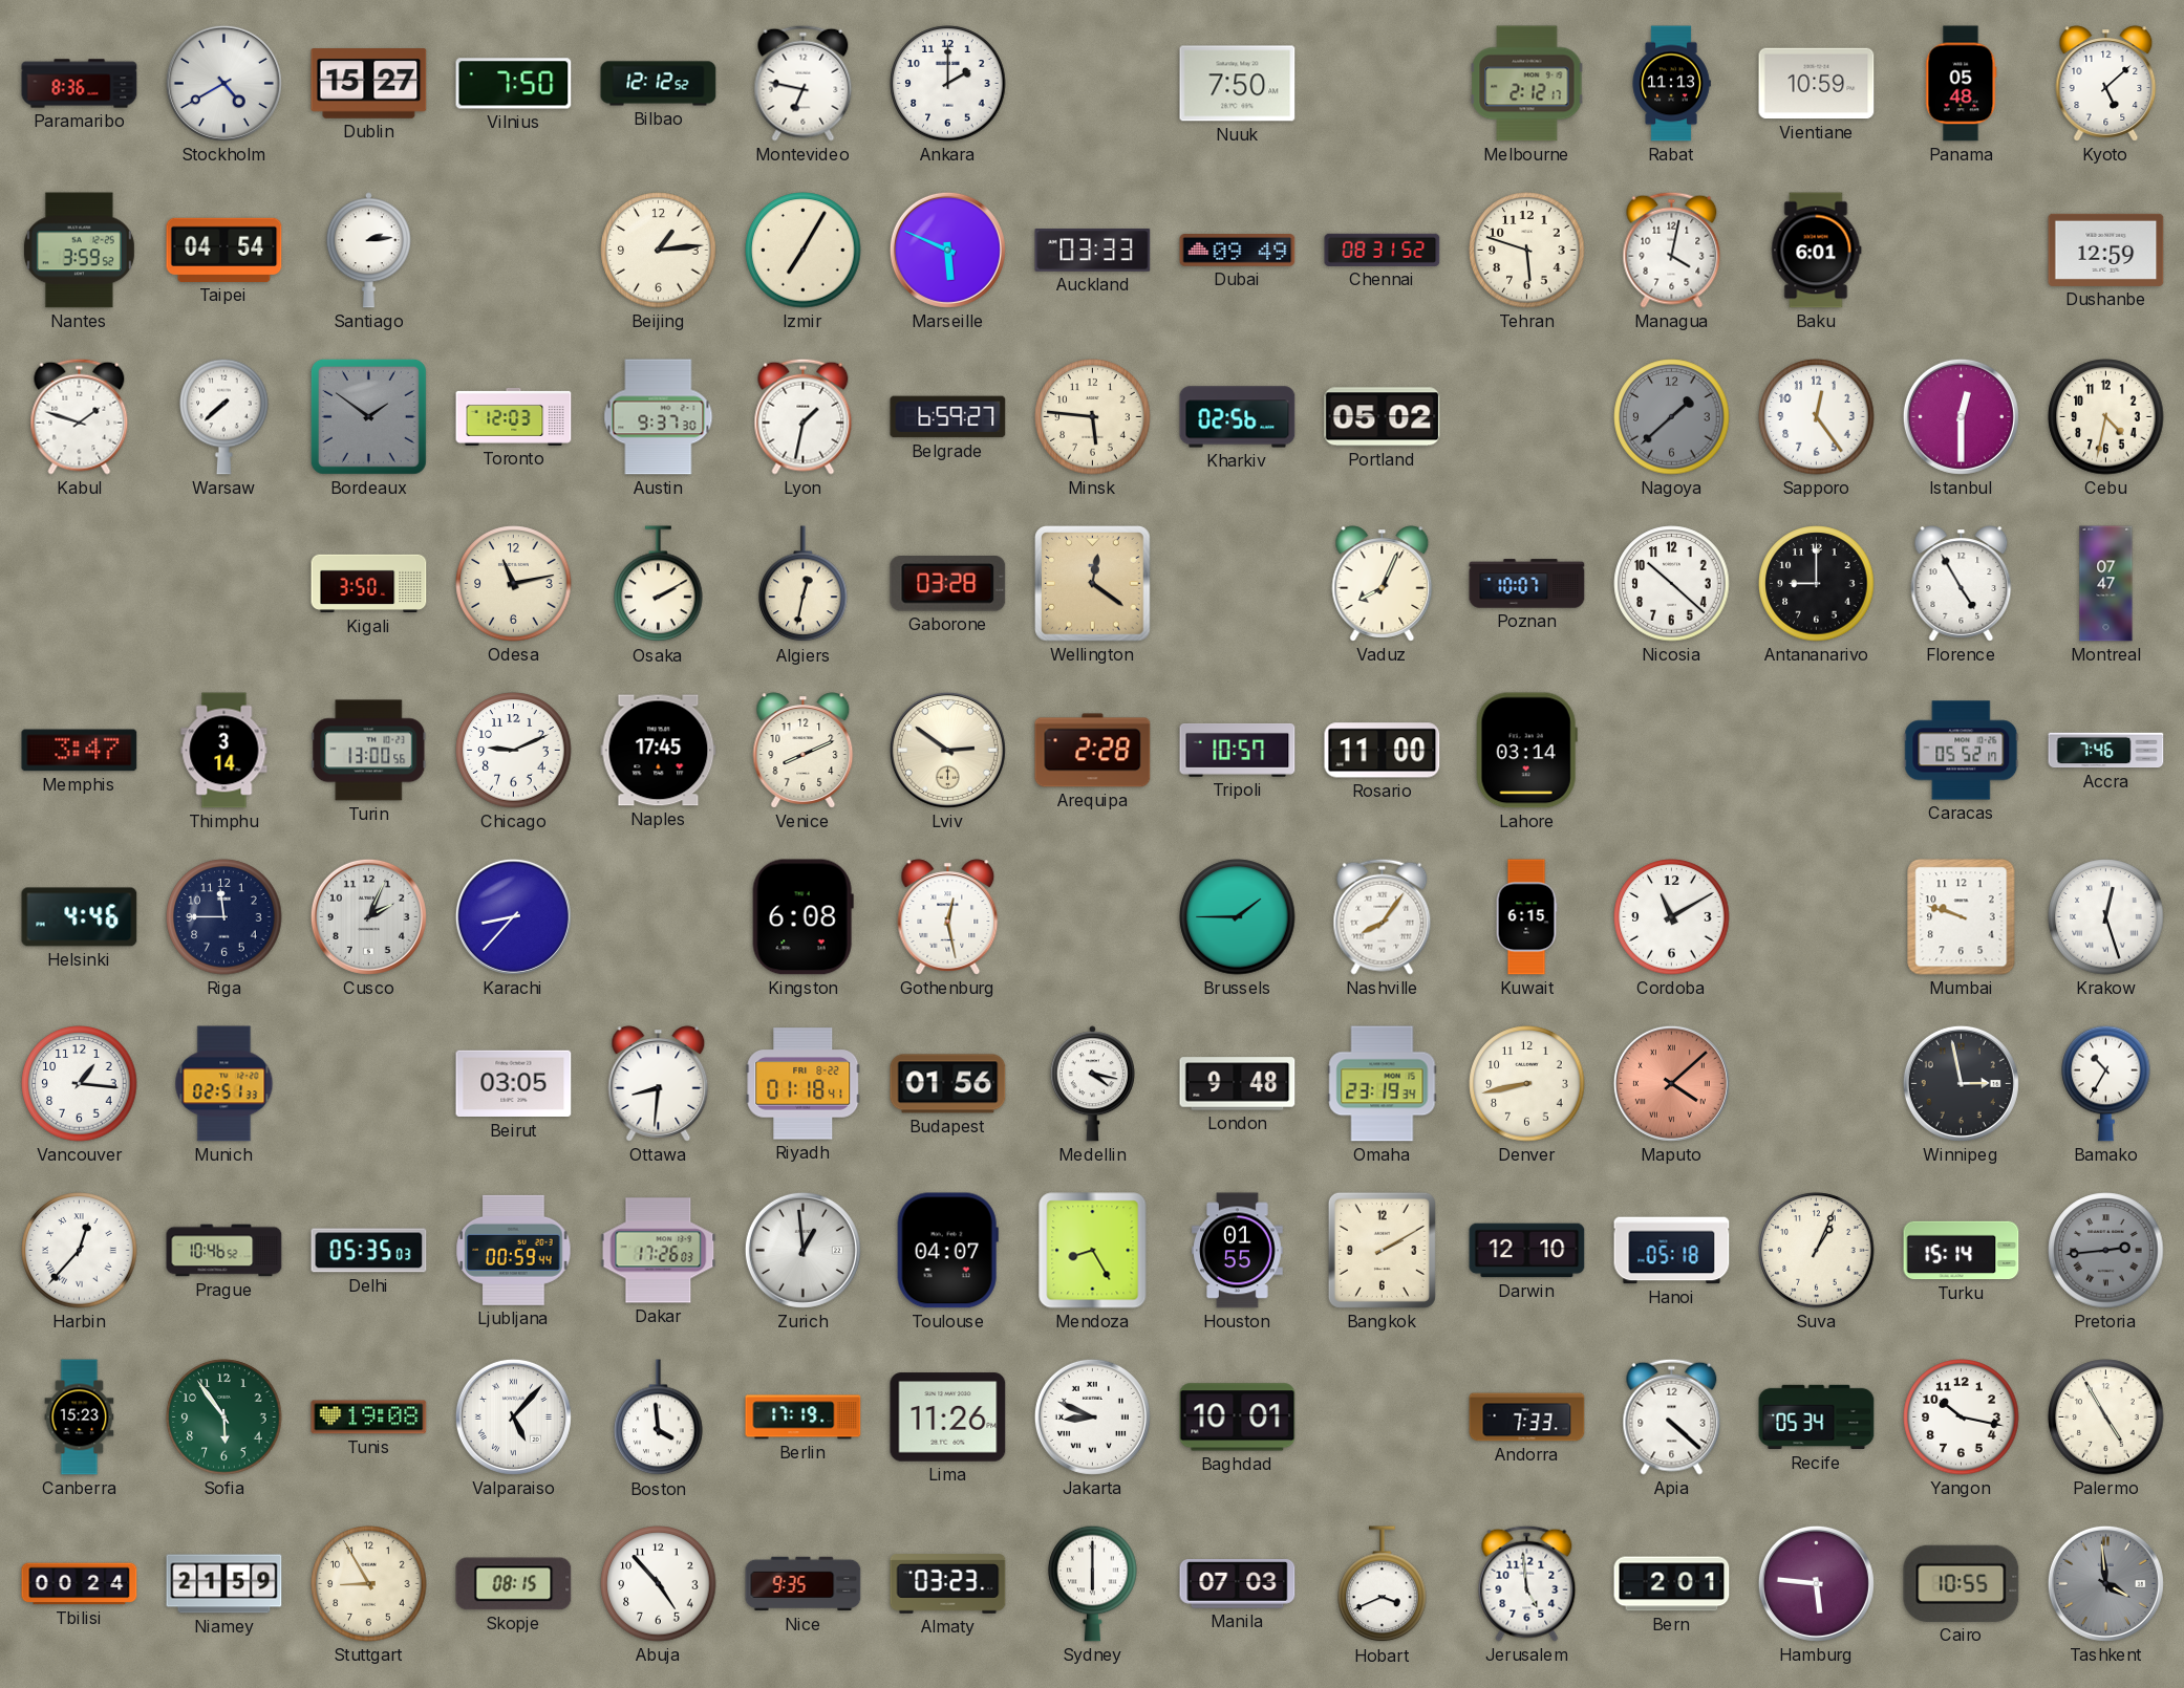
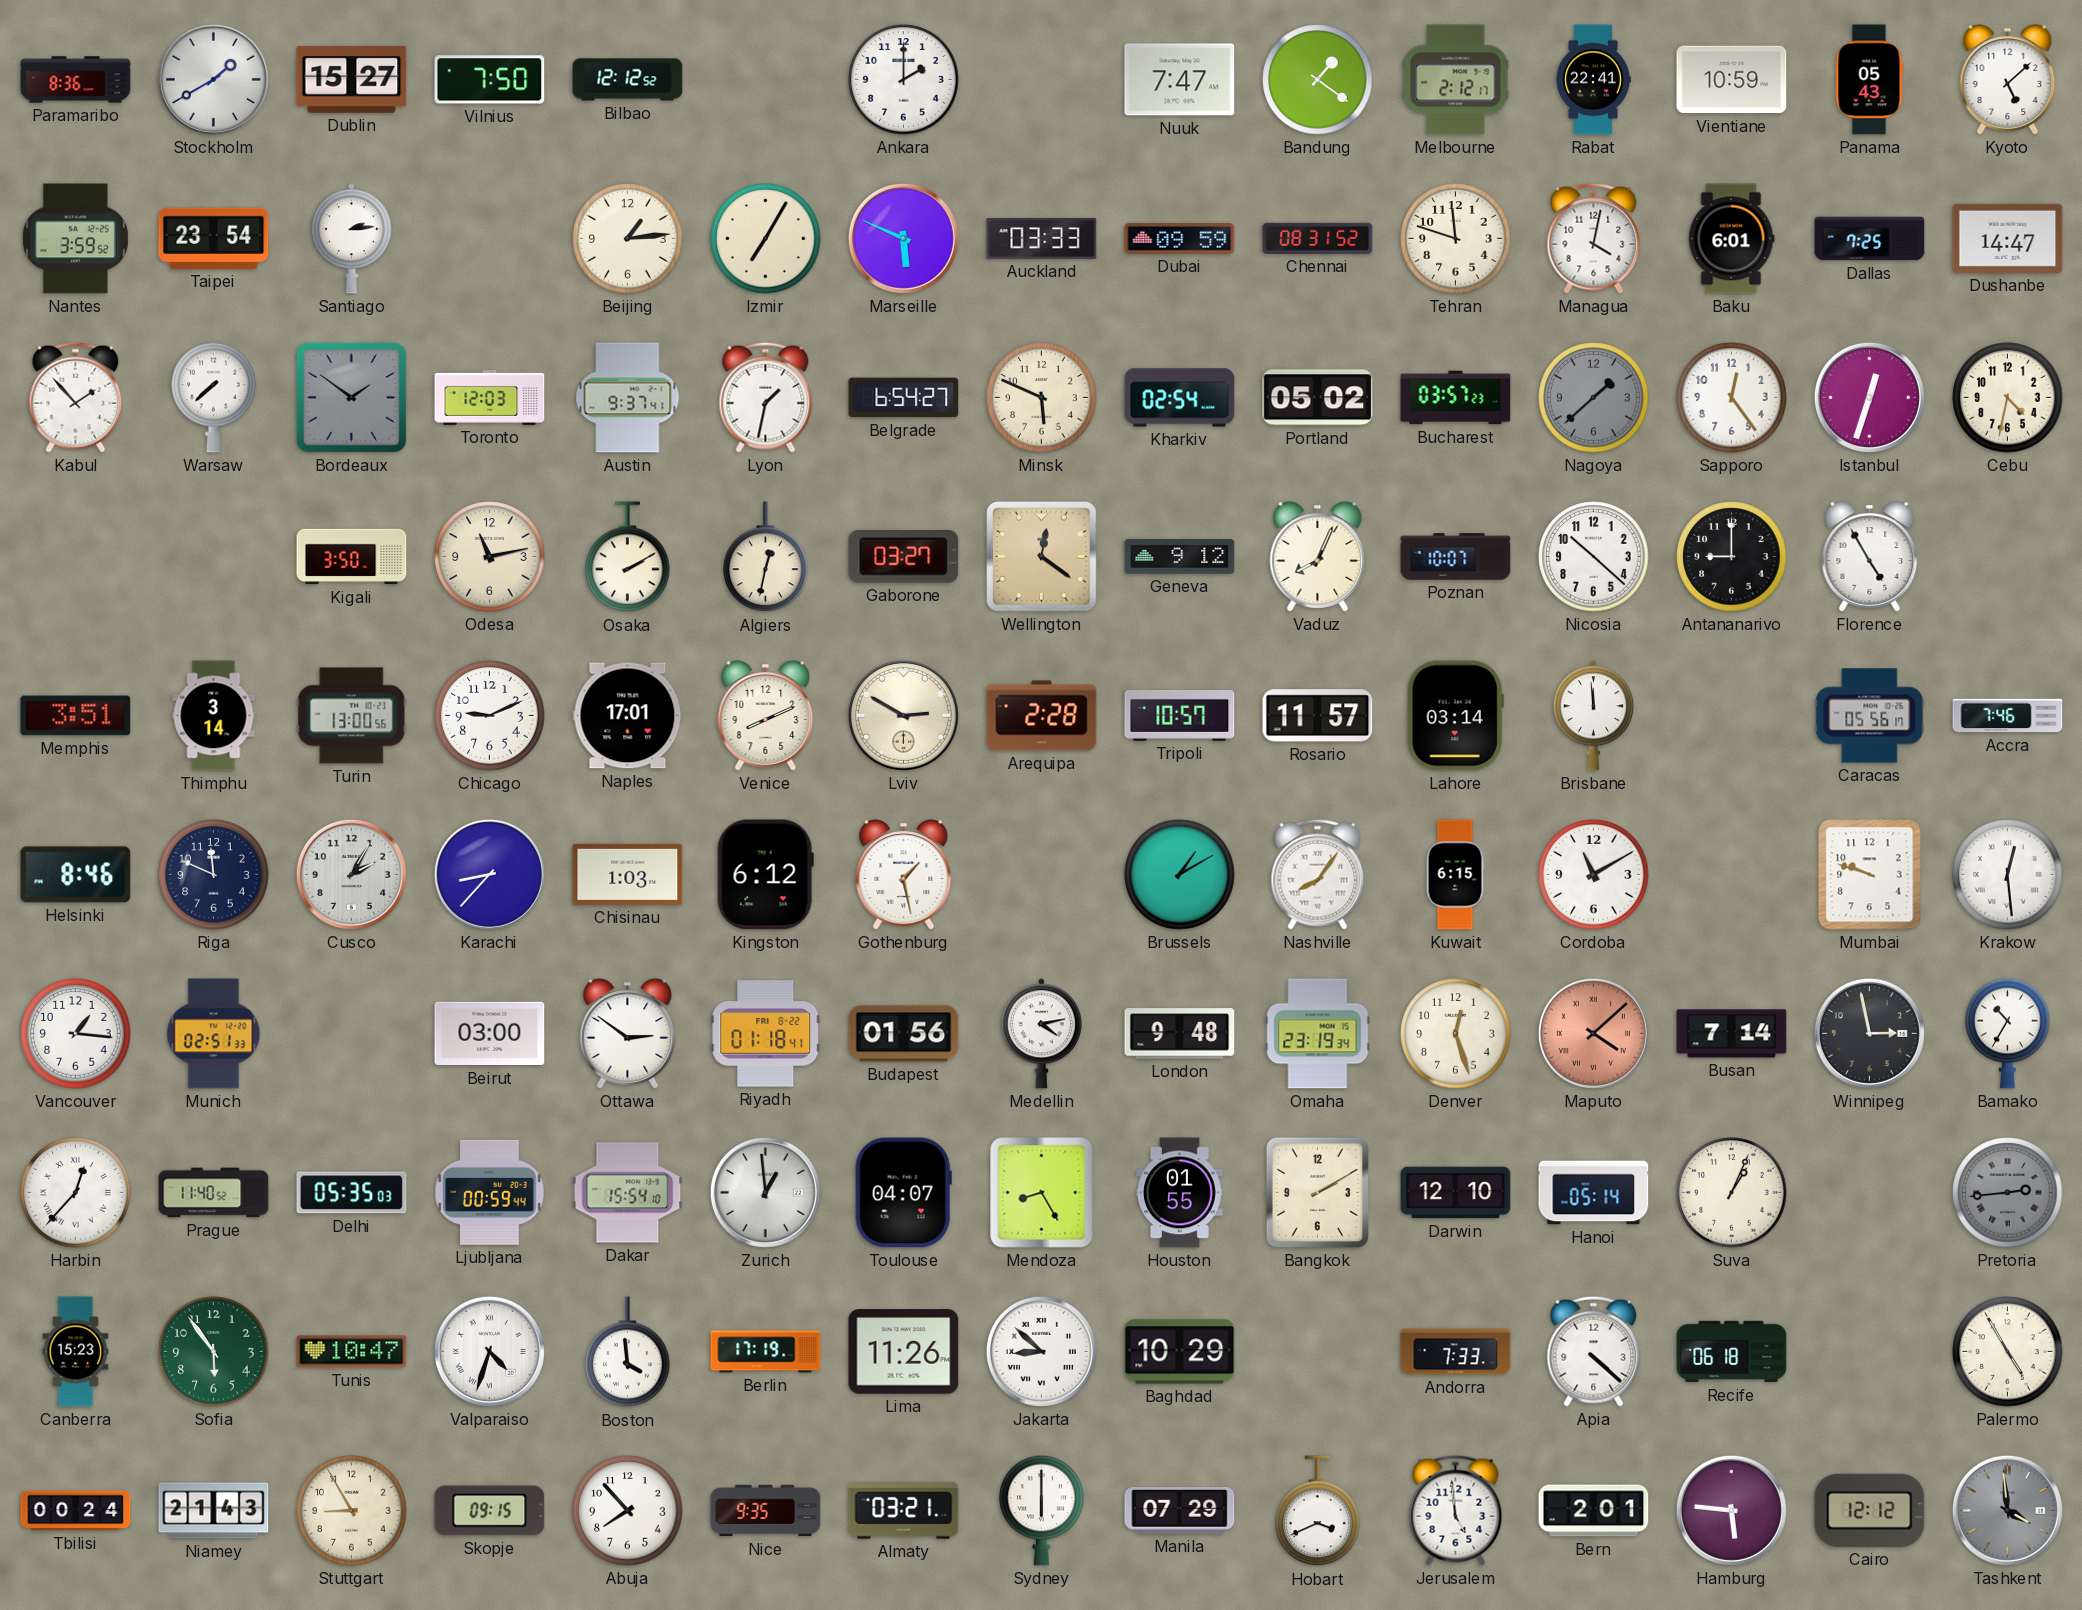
Stockholm: 4:40 -> 1:40 (213, 79)
Montevideo: 6:47 -> none (804, 83)
Nuuk: 7:50 -> 7:47 (1180, 80)
Bandung: none -> 1:21 (1318, 80)
Rabat: 11:13 -> 22:41 (1593, 80)
Panama: 05:48 -> 05:43 (1869, 80)
Taipei: 04:54 -> 23:54 (214, 238)
Dubai: 09:49 -> 09:59 (1180, 239)
Tehran: 5:48 -> 11:48 (1456, 239)
Dallas: none -> 7:25 (1870, 239)
Dushanbe: 12:59 -> 14:47 (2008, 238)
Kabul: 1:48 -> 1:53 (76, 397)
Austin: 9:37:30 -> 9:37:41 (628, 398)
Belgrade: 6:59 -> 6:54 (904, 398)
Minsk: 5:46 -> 5:49 (1042, 398)
Kharkiv: 02:56 -> 02:54 (1180, 398)
Bucharest: none -> 03:57 (1456, 398)
Istanbul: 12:30 -> 12:33 (1869, 397)
Gaborone: 03:28 -> 03:27 (904, 557)
Geneva: none -> 9:12 (1180, 557)
Montreal: 07:47 -> none (2106, 584)
Memphis: 3:47 -> 3:51 (76, 716)
Naples: 17:45 -> 17:01 (628, 716)
Lviv: 2:51 -> 2:50 (903, 715)
Rosario: 11:00 -> 11:57 (1318, 716)
Brisbane: none -> 11:59 (1593, 716)
Caracas: 05:52 -> 05:56 (1870, 716)
Helsinki: 4:46 -> 8:46 (76, 875)
Riga: 11:45 -> 11:49 (214, 875)
Cusco: 2:04 -> 2:05 (351, 874)
Chisinau: none -> 1:03 (628, 874)
Kingston: 6:08 -> 6:12 (765, 875)
Gothenburg: 12:28 -> 1:28 (904, 875)
Brussels: 1:45 -> 1:10 (1180, 875)
Krakow: 12:27 -> 12:29 (2008, 875)
Beirut: 03:05 -> 03:00 (490, 1034)
Ottawa: 8:31 -> 2:51 (628, 1034)
Medellin: 4:17 -> 4:13 (1041, 1034)
Denver: 8:43 -> 12:27 (1456, 1034)
Busan: none -> 7:14 (1732, 1034)
Prague: 10:46 -> 11:40 (214, 1193)
Dakar: 17:26 -> 15:54 (628, 1193)
Hanoi: 05:18 -> 05:14 (1594, 1193)
Turku: 15:14 -> none (1962, 1251)
Tunis: 19:08 -> 10:47 (352, 1352)
Valparaiso: 5:07 -> 4:33 (489, 1351)
Jakarta: 8:49 -> 8:52 (1041, 1351)
Baghdad: 10:01 -> 10:29 (1180, 1352)
Recife: 05:34 -> 06:18 (1732, 1352)
Yangon: 10:17 -> none (1962, 1418)
Niamey: 21:59 -> 21:43 (214, 1511)
Skopje: 08:15 -> 09:15 (490, 1511)
Abuja: 4:53 -> 7:53 (628, 1511)
Almaty: 03:23 -> 03:21 (904, 1511)
Manila: 07:03 -> 07:29 (1180, 1511)
Cairo: 10:55 -> 12:12 (1870, 1510)
